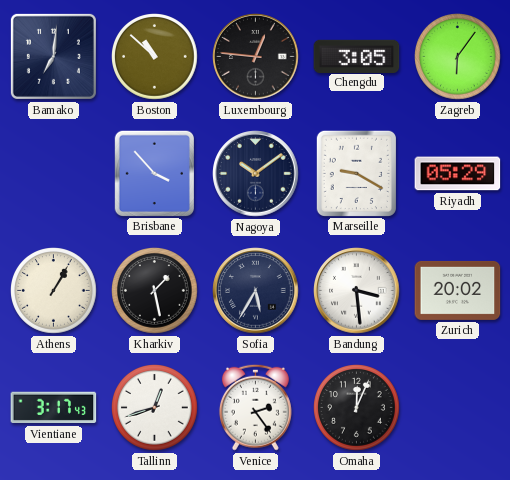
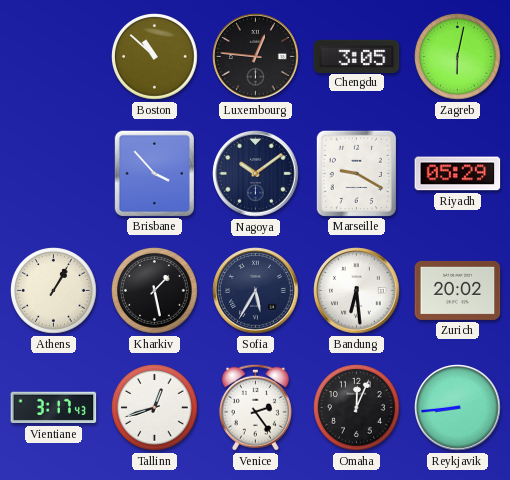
Bamako: 7:01 -> none (53, 56)
Zagreb: 6:06 -> 6:02 (458, 57)
Bandung: 3:29 -> 6:29 (357, 291)
Reykjavik: none -> 8:44 (458, 408)
